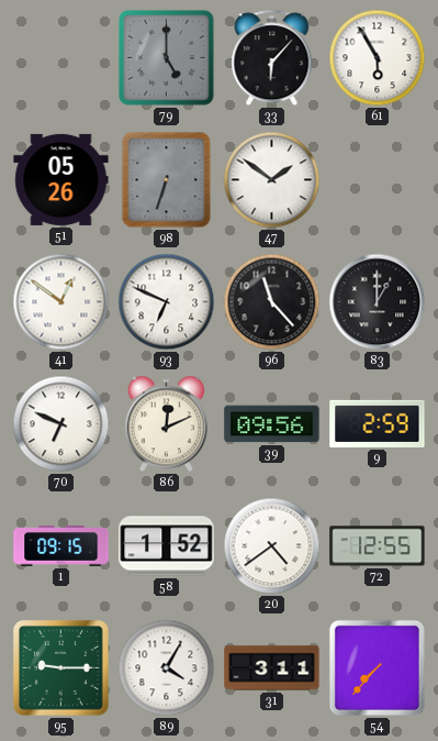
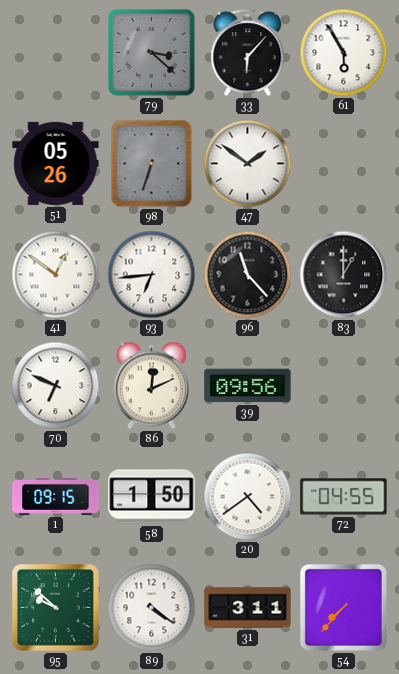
79: 5:00 -> 3:22 (152, 53)
93: 6:49 -> 6:44 (152, 275)
9: 2:59 -> none (378, 423)
58: 1:52 -> 1:50 (152, 497)
72: 12:55 -> 04:55 (344, 497)
95: 9:15 -> 9:52 (56, 608)
89: 4:05 -> 4:21 (152, 608)
